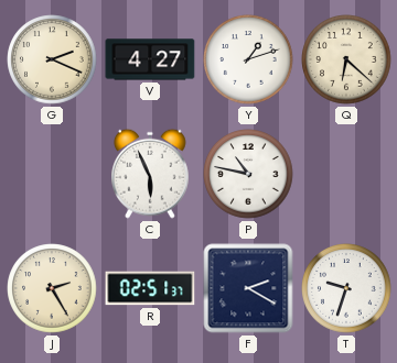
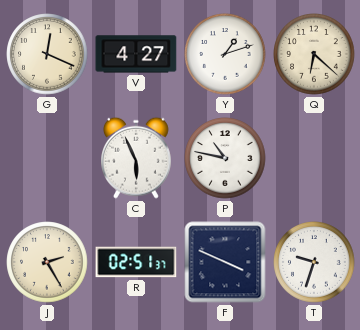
G: 2:19 -> 12:19 (47, 54)
F: 2:20 -> 3:49 (225, 262)
